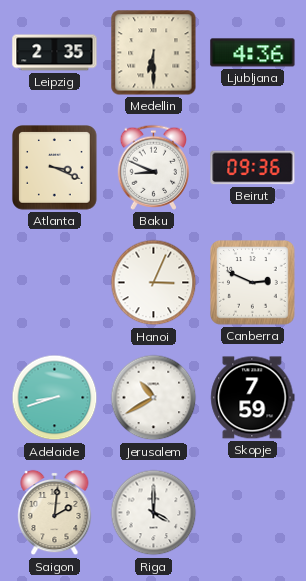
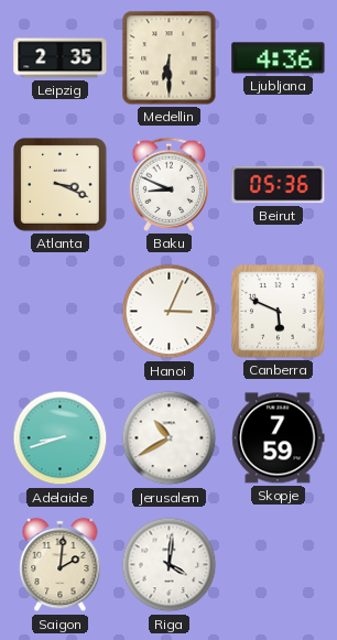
Beirut: 09:36 -> 05:36 (279, 185)
Canberra: 2:49 -> 5:49 (279, 312)
Riga: 4:00 -> 4:01 (170, 565)
